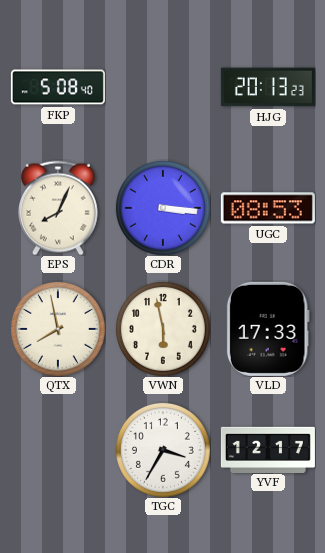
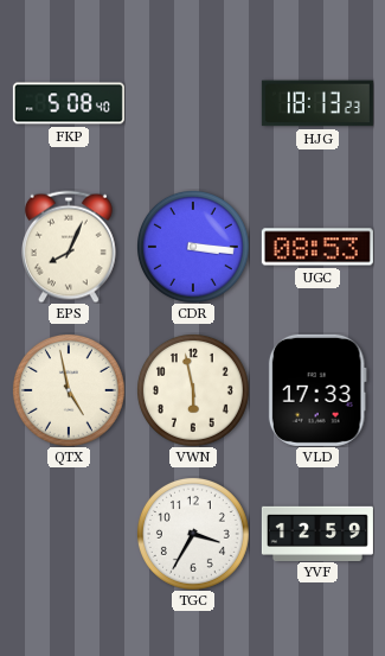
HJG: 20:13 -> 18:13 (317, 103)
QTX: 7:58 -> 4:58 (69, 390)
YVF: 12:17 -> 12:59 (317, 533)
